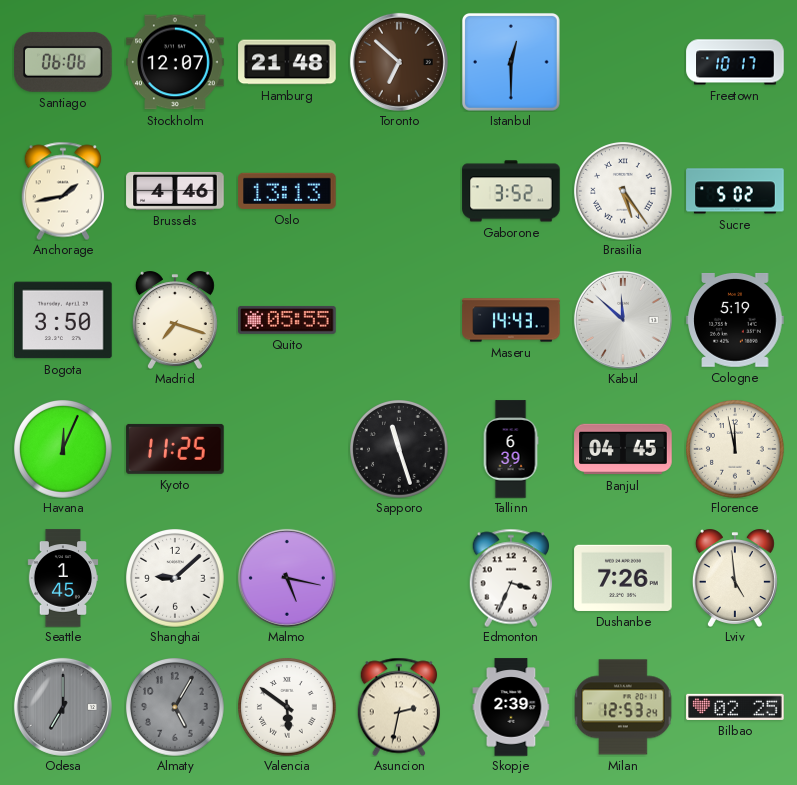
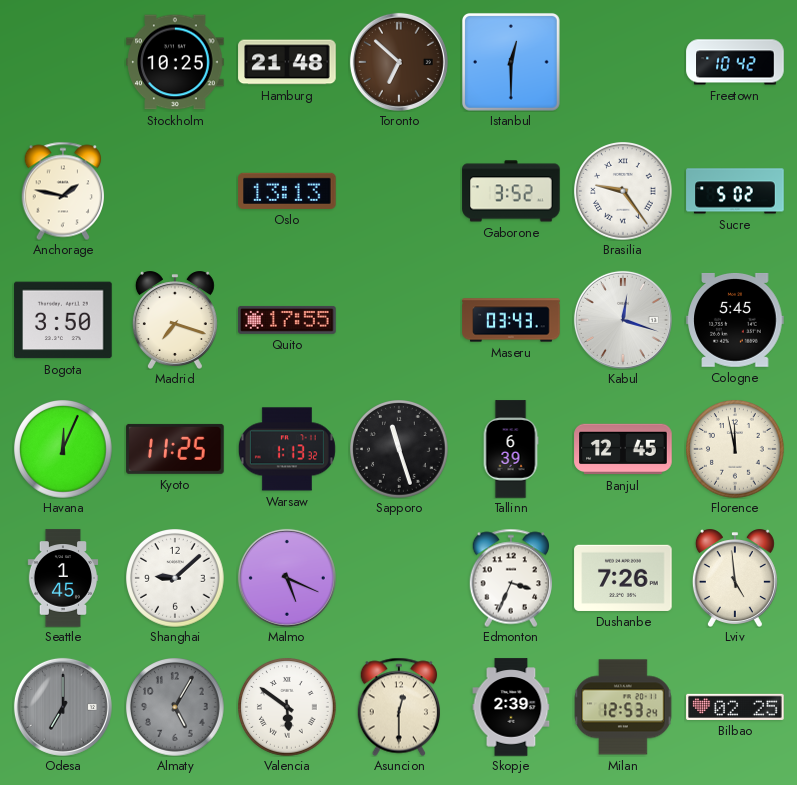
Santiago: 06:06 -> none (63, 62)
Stockholm: 12:07 -> 10:25 (175, 62)
Freetown: 10:17 -> 10:42 (735, 62)
Anchorage: 1:43 -> 1:47 (62, 191)
Brussels: 4:46 -> none (175, 191)
Brasilia: 5:24 -> 9:24 (623, 191)
Quito: 05:55 -> 17:55 (287, 320)
Maseru: 14:43 -> 03:43 (511, 320)
Kabul: 11:52 -> 12:18 (623, 320)
Cologne: 5:19 -> 5:45 (735, 320)
Warsaw: none -> 1:13 (287, 449)
Banjul: 04:45 -> 12:45 (623, 449)
Malmo: 5:17 -> 5:19 (287, 578)
Asuncion: 2:32 -> 12:30 (398, 707)
